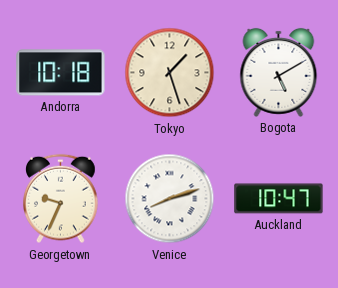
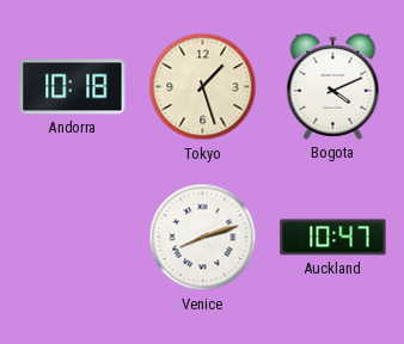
Bogota: 5:10 -> 4:11 (333, 86)
Georgetown: 9:34 -> none (61, 199)
